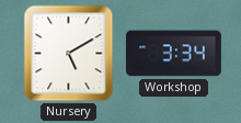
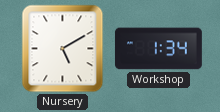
Workshop: 3:34 -> 1:34 (158, 49)
